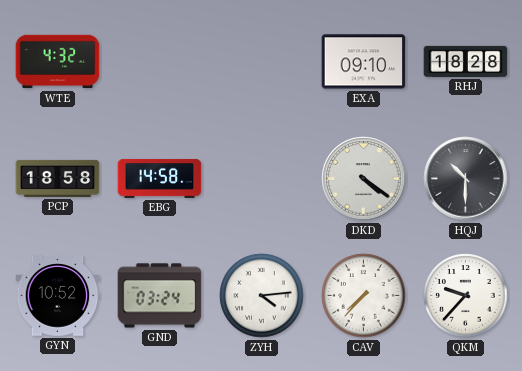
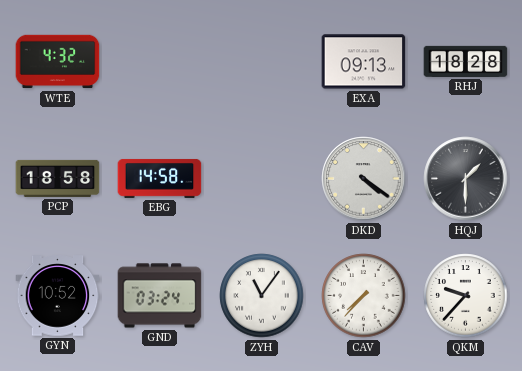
EXA: 09:10 -> 09:13 (364, 62)
HQJ: 10:30 -> 1:30 (466, 179)
ZYH: 4:14 -> 11:06 (262, 296)
